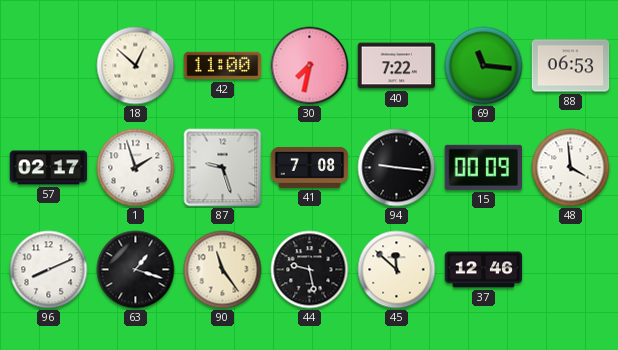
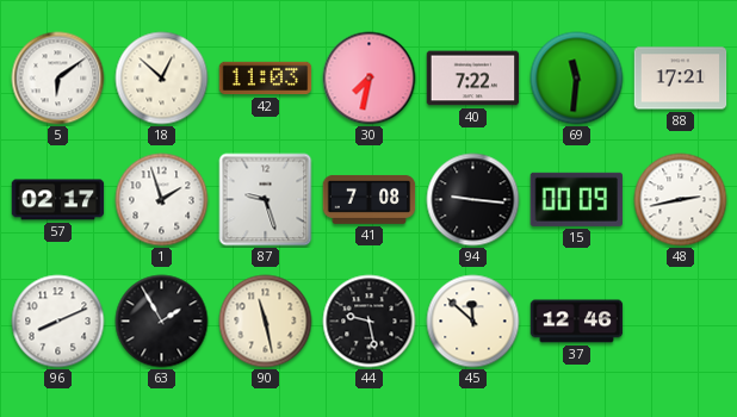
5: none -> 6:09 (58, 79)
42: 11:00 -> 11:03 (266, 79)
69: 11:16 -> 11:31 (577, 79)
88: 06:53 -> 17:21 (681, 79)
48: 3:59 -> 2:43 (681, 200)
63: 1:18 -> 1:55 (162, 322)
90: 11:24 -> 11:28 (266, 322)
